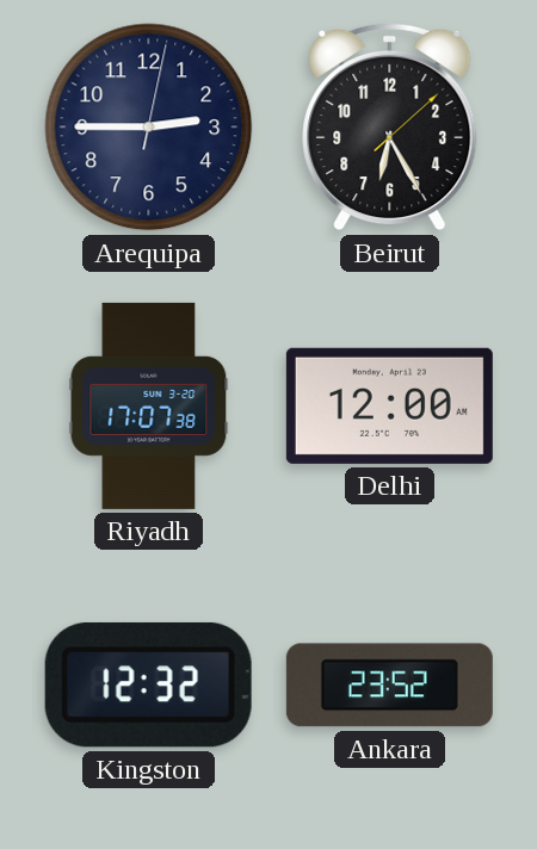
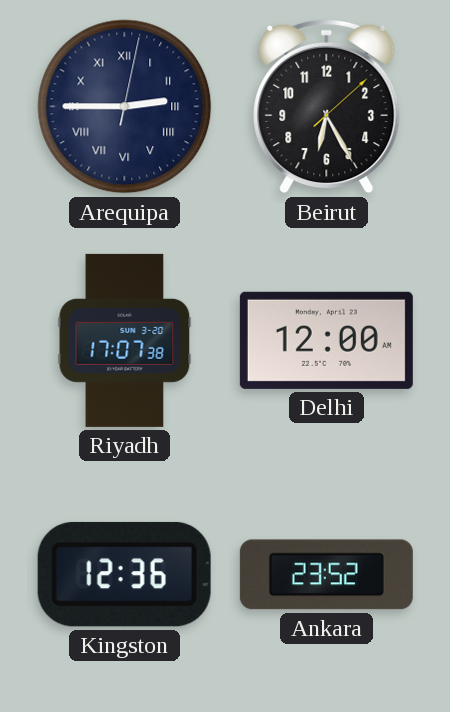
Arequipa numerals: Arabic -> Roman (125, 107)
Kingston: 12:32 -> 12:36 (124, 574)
